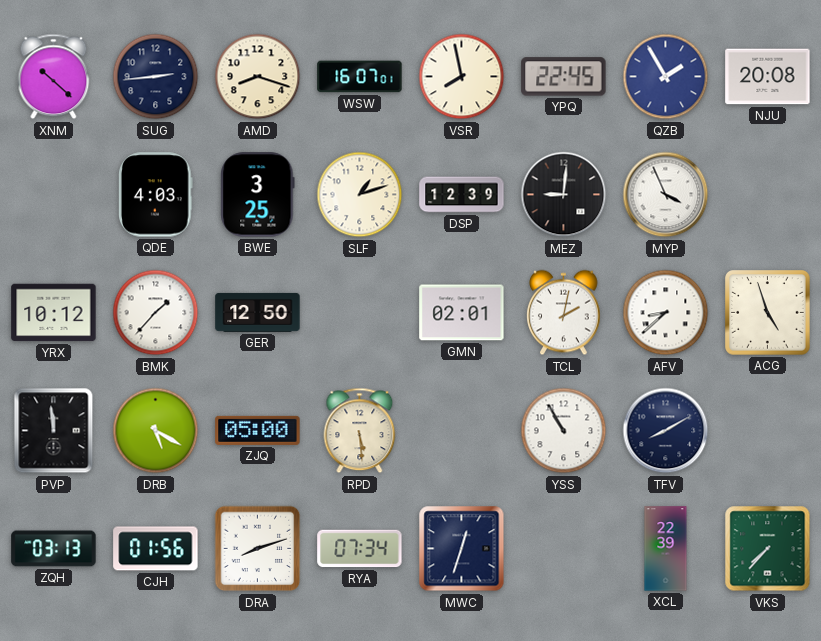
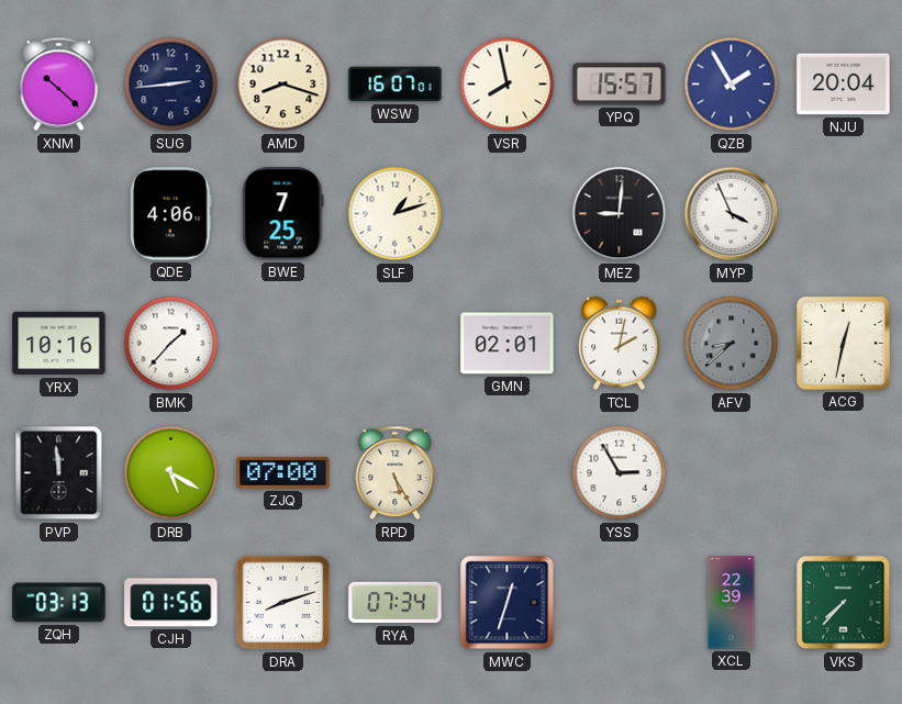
YPQ: 22:45 -> 15:57 (620, 85)
NJU: 20:08 -> 20:04 (844, 85)
QDE: 4:03 -> 4:06 (171, 214)
BWE: 3:25 -> 7:25 (283, 214)
DSP: 12:39 -> none (462, 195)
YRX: 10:12 -> 10:16 (59, 344)
GER: 12:50 -> none (258, 312)
AFV dial: white -> grey (732, 344)
ACG: 4:57 -> 12:32 (844, 344)
ZJQ: 05:00 -> 07:00 (283, 472)
RPD: 5:29 -> 5:25 (396, 473)
YSS: 10:55 -> 2:55 (620, 473)
TFV: 8:10 -> none (666, 431)
